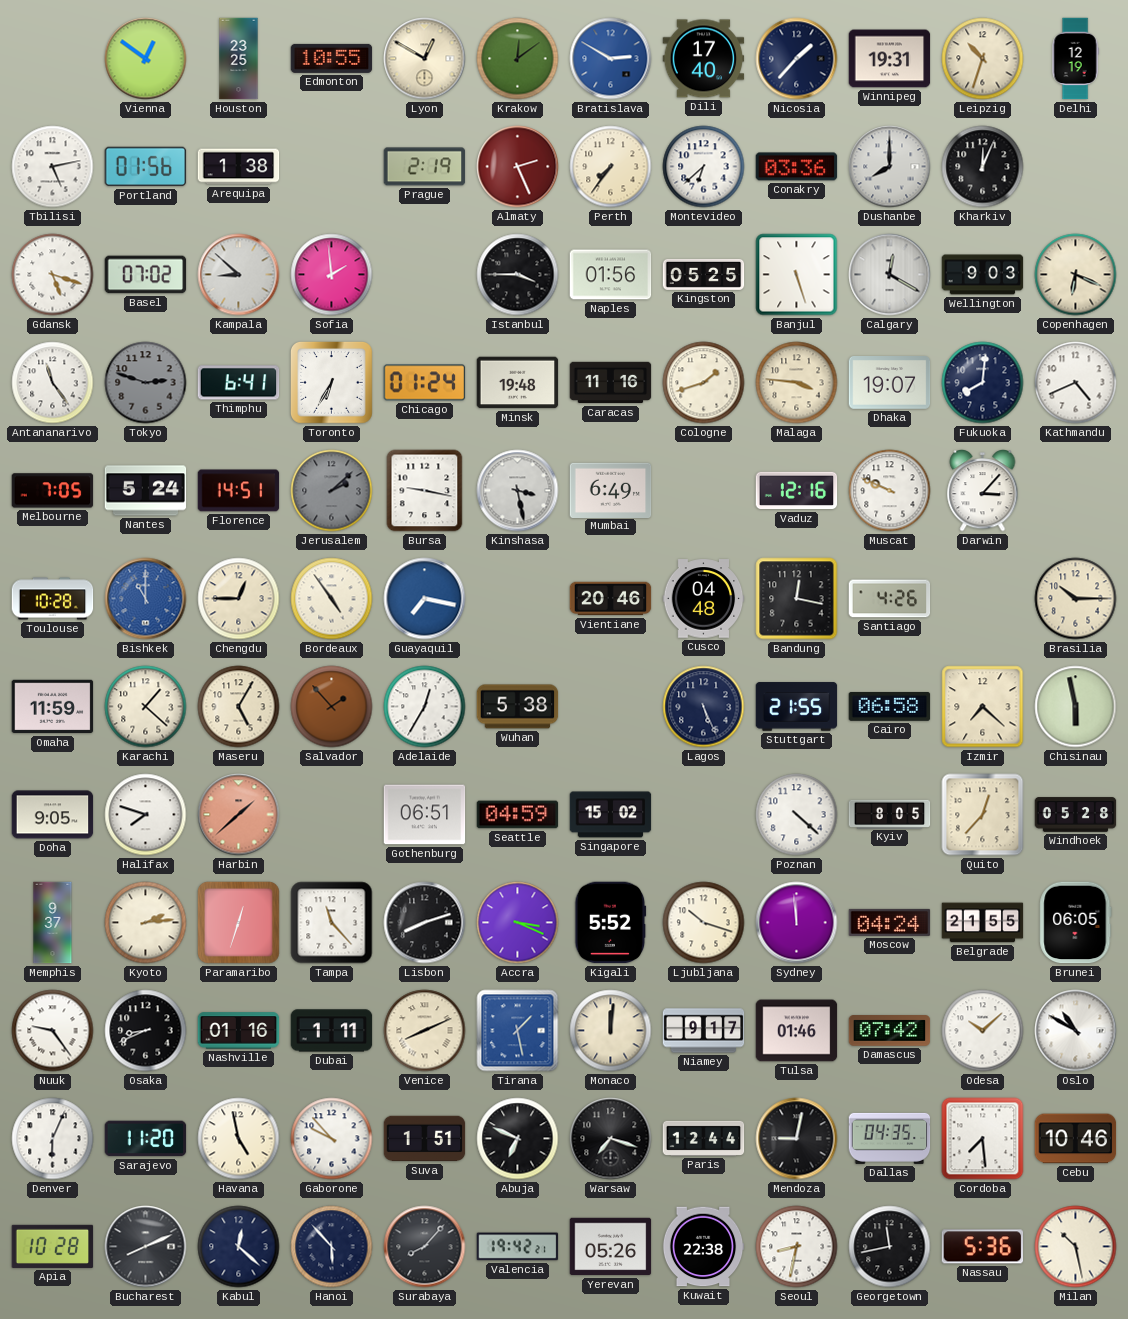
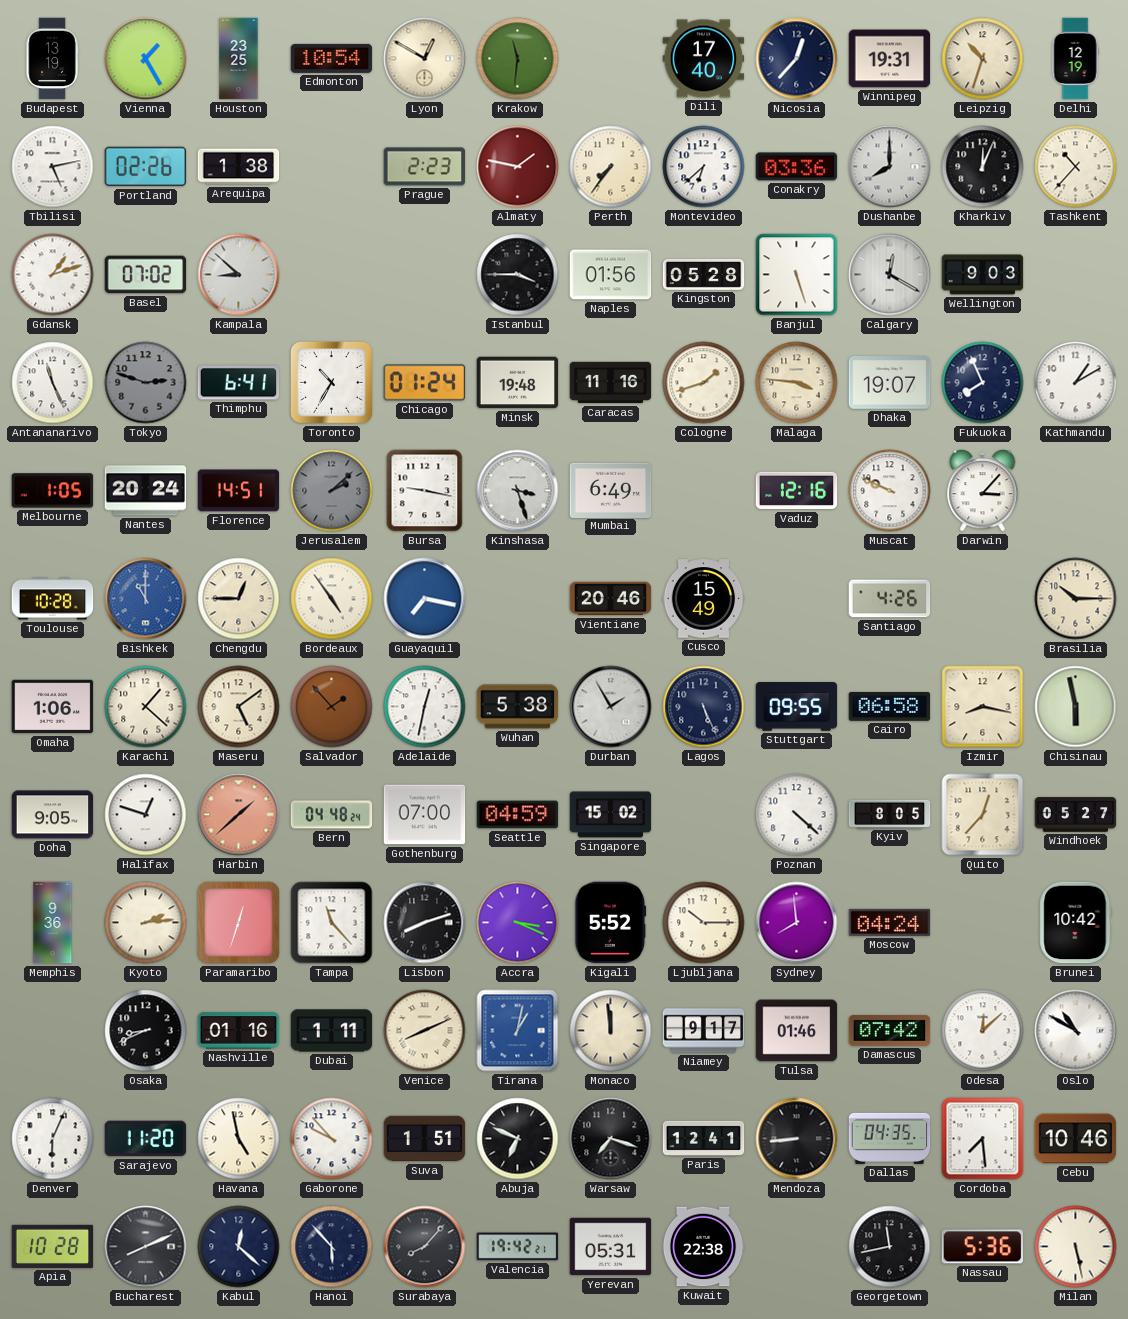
Budapest: none -> 13:19 (52, 59)
Vienna: 12:51 -> 1:25 (146, 59)
Edmonton: 10:55 -> 10:54 (332, 58)
Krakow: 12:09 -> 11:31 (518, 59)
Bratislava: 2:50 -> none (611, 59)
Nicosia: 1:37 -> 12:37 (797, 59)
Portland: 01:56 -> 02:26 (146, 167)
Prague: 2:19 -> 2:23 (425, 167)
Almaty: 2:26 -> 1:47 (518, 167)
Tashkent: none -> 10:37 (1076, 167)
Gdansk: 5:18 -> 1:12 (53, 275)
Sofia: 1:59 -> none (332, 275)
Kingston: 05:25 -> 05:28 (704, 274)
Copenhagen: 6:19 -> none (1076, 275)
Antananarivo: 11:24 -> 11:26 (53, 383)
Toronto: 6:35 -> 10:35 (332, 383)
Fukuoka: 8:01 -> 7:56 (983, 383)
Kathmandu: 4:41 -> 1:10 (1076, 383)
Melbourne: 7:05 -> 1:05 (53, 491)
Nantes: 5:24 -> 20:24 (146, 491)
Kinshasa: 3:28 -> 3:27 (518, 491)
Cusco: 04:48 -> 15:49 (704, 599)
Bandung: 12:17 -> none (797, 599)
Omaha: 11:59 -> 1:06 (53, 707)
Maseru: 5:05 -> 5:09 (239, 707)
Adelaide: 12:35 -> 12:32 (425, 707)
Durban: none -> 1:55 (611, 707)
Stuttgart: 21:55 -> 09:55 (797, 707)
Izmir: 7:22 -> 8:17 (983, 707)
Halifax: 7:48 -> 12:48 (146, 815)
Bern: none -> 04:48 (332, 815)
Gothenburg: 06:51 -> 07:00 (425, 815)
Windhoek: 05:28 -> 05:27 (1076, 815)
Memphis: 9:37 -> 9:36 (53, 923)
Ljubljana: 10:18 -> 10:15 (704, 923)
Sydney: 11:59 -> 7:59 (797, 923)
Belgrade: 21:55 -> none (983, 923)
Brunei: 06:05 -> 10:42 (1076, 923)
Nuuk: 9:24 -> none (53, 1031)
Tirana: 1:28 -> 1:02 (518, 1031)
Monaco: 12:01 -> 11:59 (611, 1031)
Odesa: 10:08 -> 12:08 (983, 1031)
Paris: 12:44 -> 12:41 (704, 1138)
Mendoza: 9:02 -> 8:44 (797, 1139)
Yerevan: 05:26 -> 05:31 (611, 1247)
Seoul: 8:32 -> none (797, 1247)
Milan: 10:28 -> 5:28 (1076, 1247)
